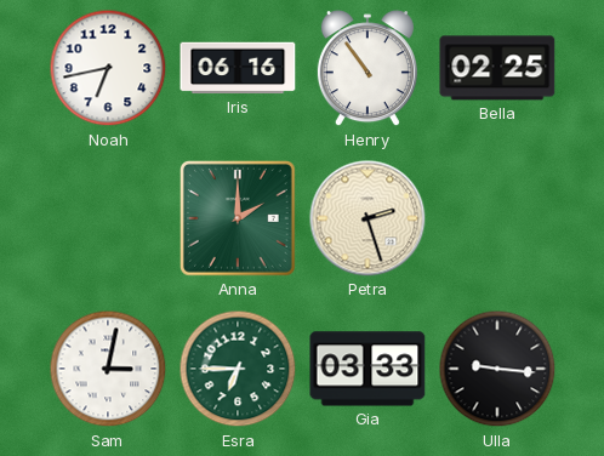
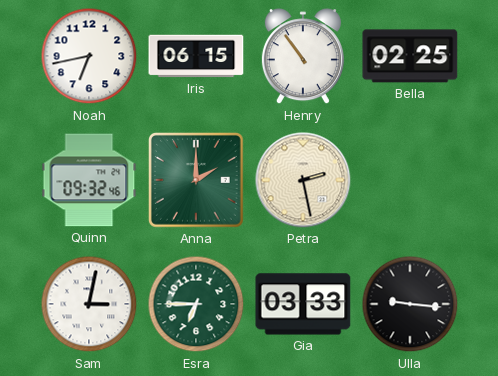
Iris: 06:16 -> 06:15 (196, 56)
Quinn: none -> 09:32 (89, 180)
Petra: 2:27 -> 2:28 (303, 180)
